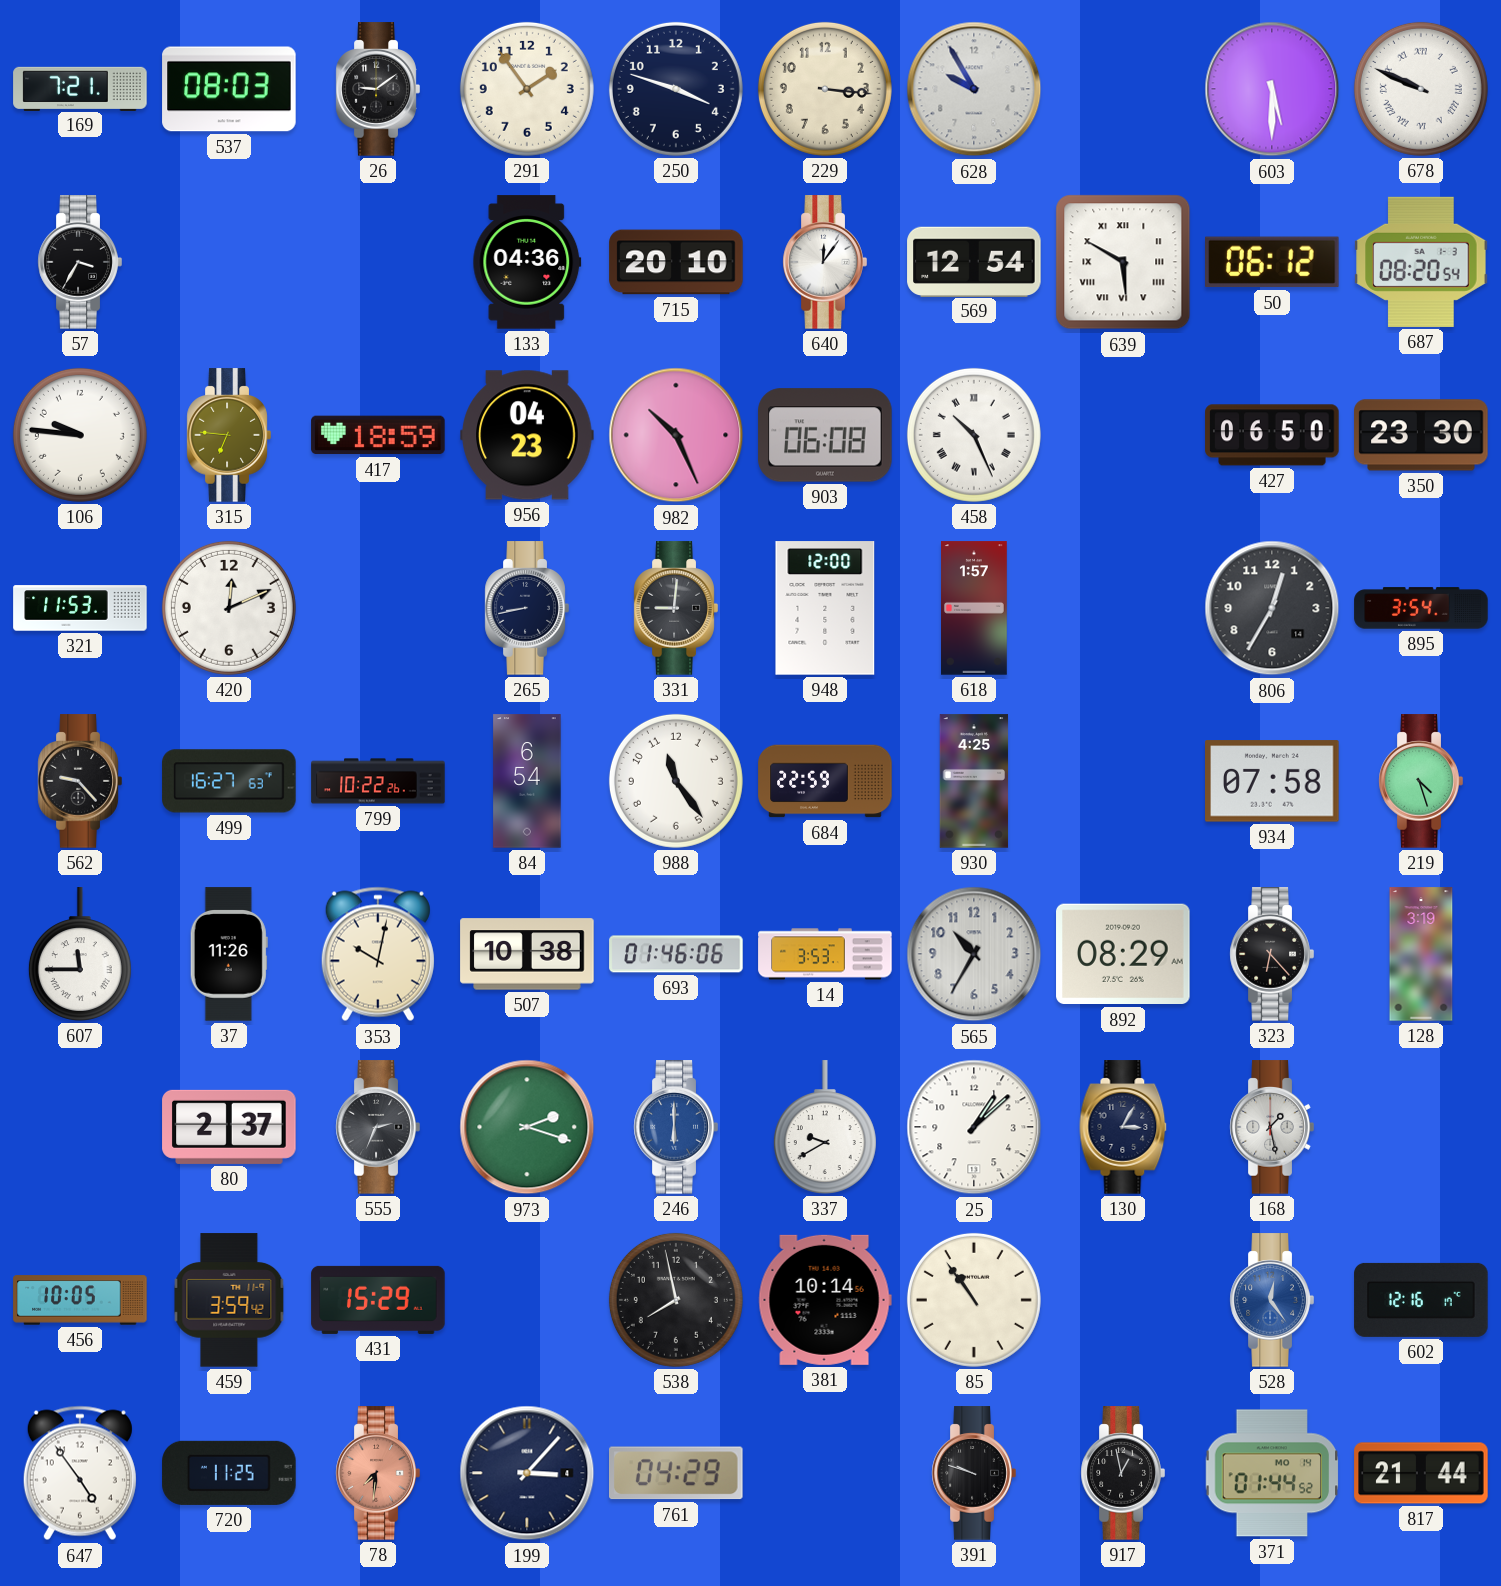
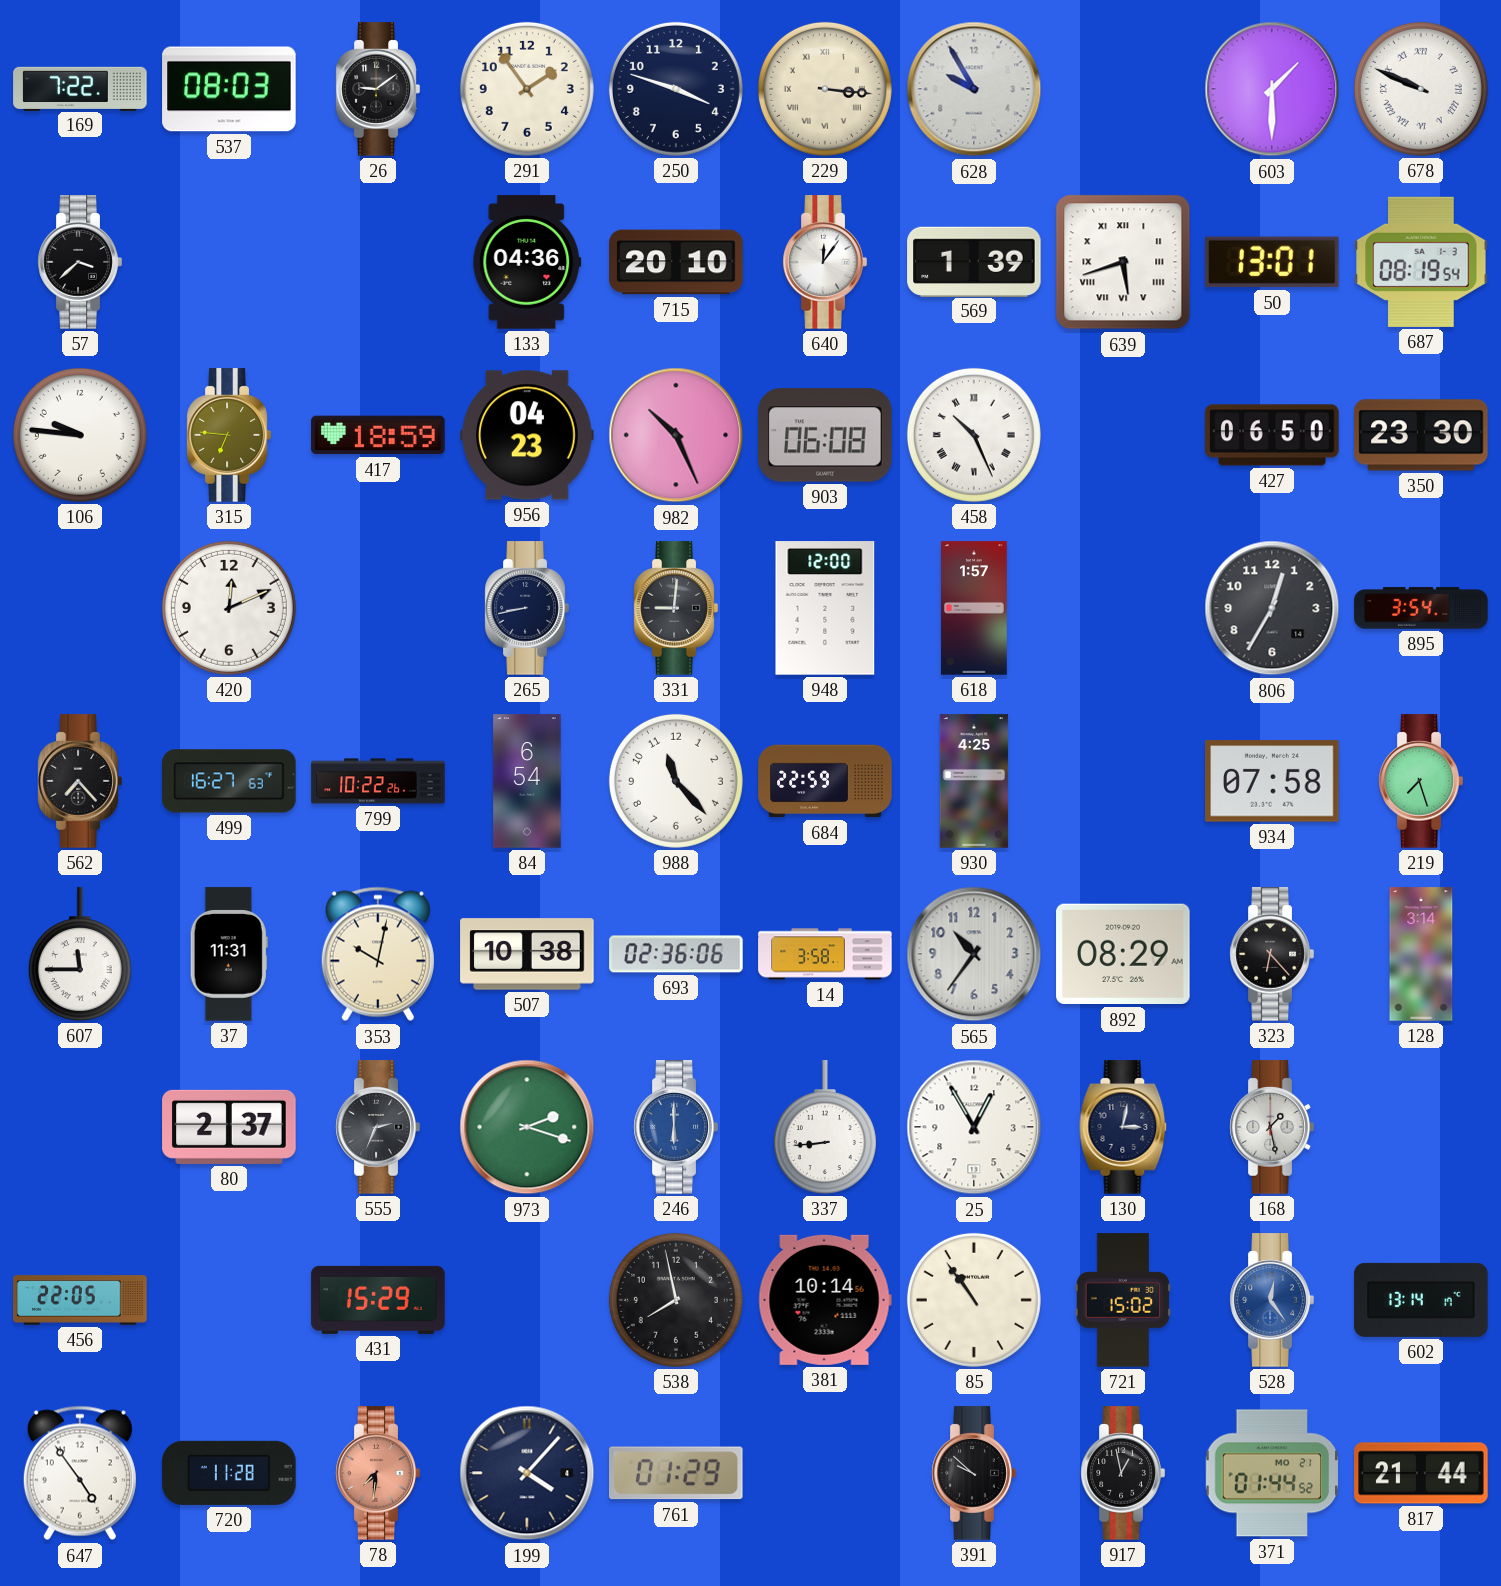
169: 7:21 -> 7:22 (80, 88)
229 numerals: Arabic -> Roman (825, 89)
603: 5:30 -> 1:30 (1272, 89)
57: 3:35 -> 3:38 (80, 262)
569: 12:54 -> 1:39 (974, 261)
639: 5:50 -> 5:42 (1123, 262)
50: 06:12 -> 13:01 (1273, 262)
687: 08:20 -> 08:19 (1421, 262)
321: 11:53 -> none (80, 608)
562: 9:23 -> 7:23 (80, 781)
988: 11:24 -> 11:23 (676, 781)
219: 4:27 -> 7:27 (1421, 781)
37: 11:26 -> 11:31 (229, 954)
693: 01:46 -> 02:36 (676, 954)
14: 3:53 -> 3:58 (825, 954)
565: 10:35 -> 10:36 (974, 954)
128: 3:19 -> 3:14 (1421, 954)
337: 9:40 -> 8:44 (825, 1127)
25: 1:08 -> 12:55 (974, 1127)
130: 3:05 -> 3:02 (1123, 1127)
456: 10:05 -> 22:05 (80, 1300)
459: 3:59 -> none (229, 1300)
721: none -> 15:02 (1123, 1300)
602: 12:16 -> 13:14 (1421, 1300)
720: 11:25 -> 11:28 (229, 1473)
199: 3:07 -> 4:07 (527, 1473)
761: 04:29 -> 01:29 (677, 1473)
391: 9:48 -> 9:52 (974, 1473)
371 date: MO 14 -> MO 21 (1272, 1473)
